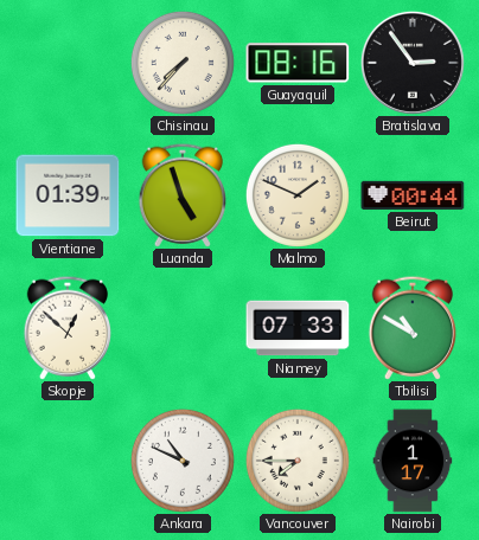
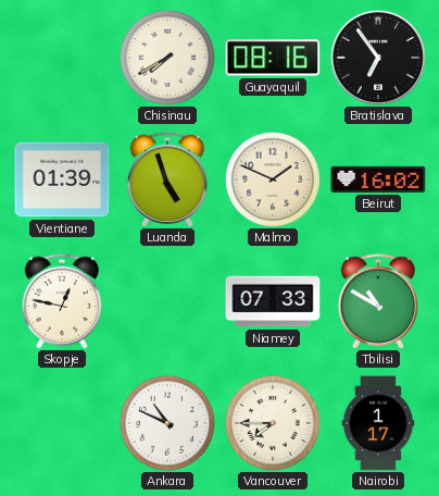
Chisinau: 7:37 -> 7:40 (167, 58)
Bratislava: 2:54 -> 6:54 (378, 58)
Beirut: 00:44 -> 16:02 (378, 179)
Skopje: 12:52 -> 12:47 (61, 301)
